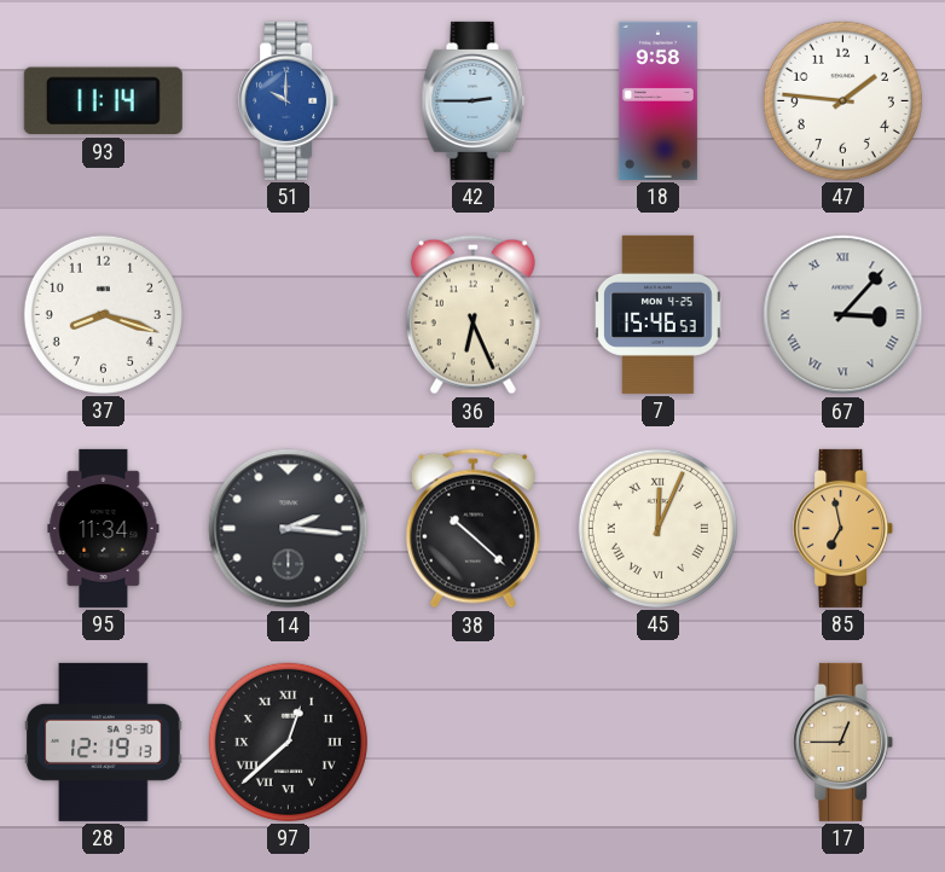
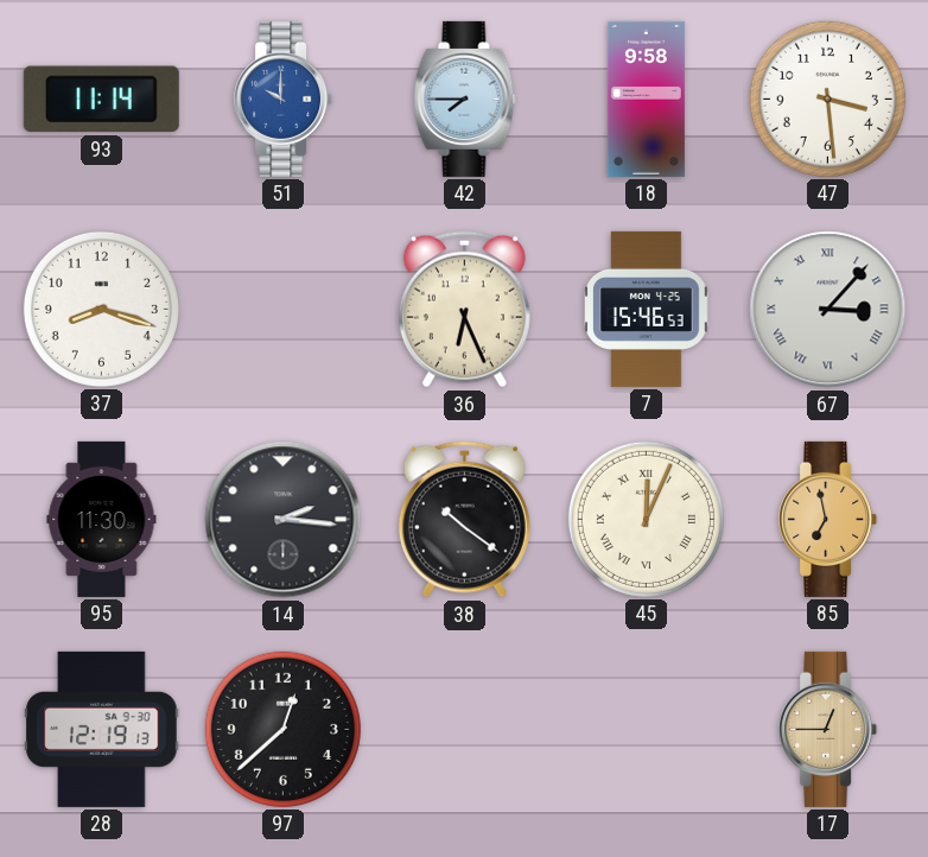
42: 2:45 -> 7:45 (465, 99)
47: 1:46 -> 3:29 (827, 99)
95: 11:34 -> 11:30 (102, 519)
38: 10:22 -> 10:21 (464, 520)
97 numerals: Roman -> Arabic (282, 729)
